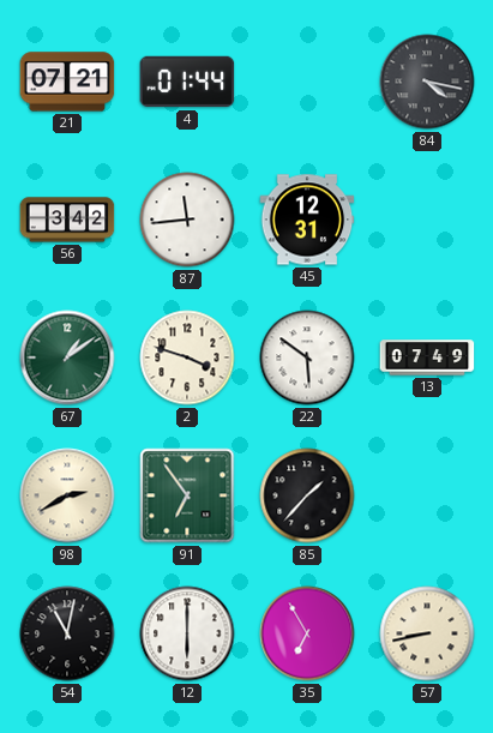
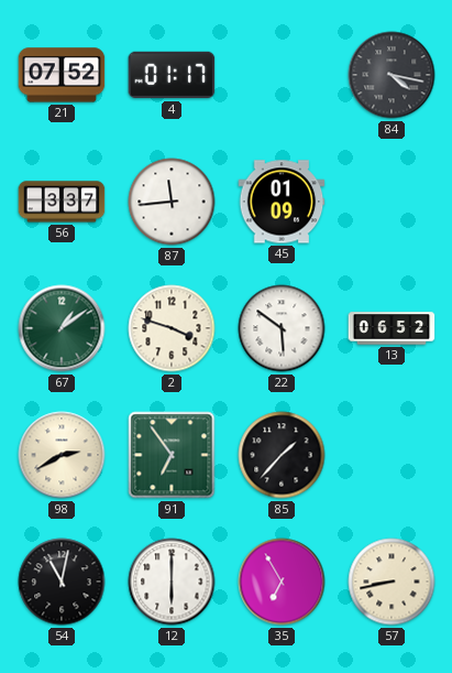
21: 07:21 -> 07:52 (62, 75)
4: 01:44 -> 01:17 (172, 75)
56: 3:42 -> 3:37 (62, 202)
45: 12:31 -> 01:09 (282, 202)
13: 07:49 -> 06:52 (392, 328)
